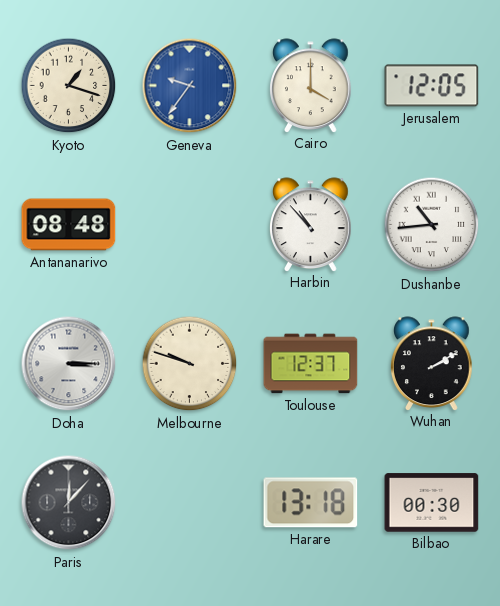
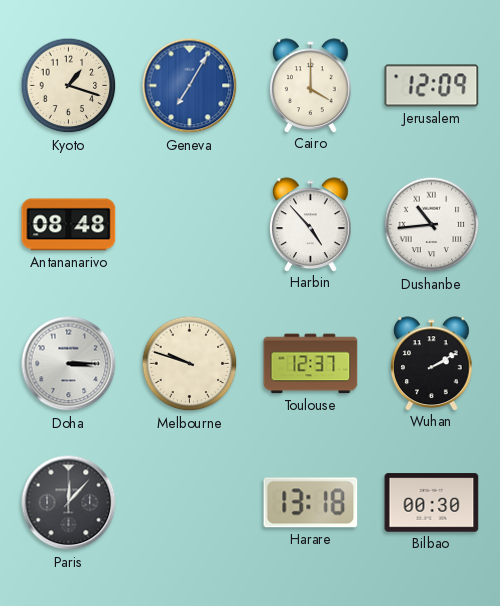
Geneva: 9:36 -> 7:05 (190, 86)
Jerusalem: 12:05 -> 12:09 (432, 86)
Harbin: 10:53 -> 4:53 (311, 224)
